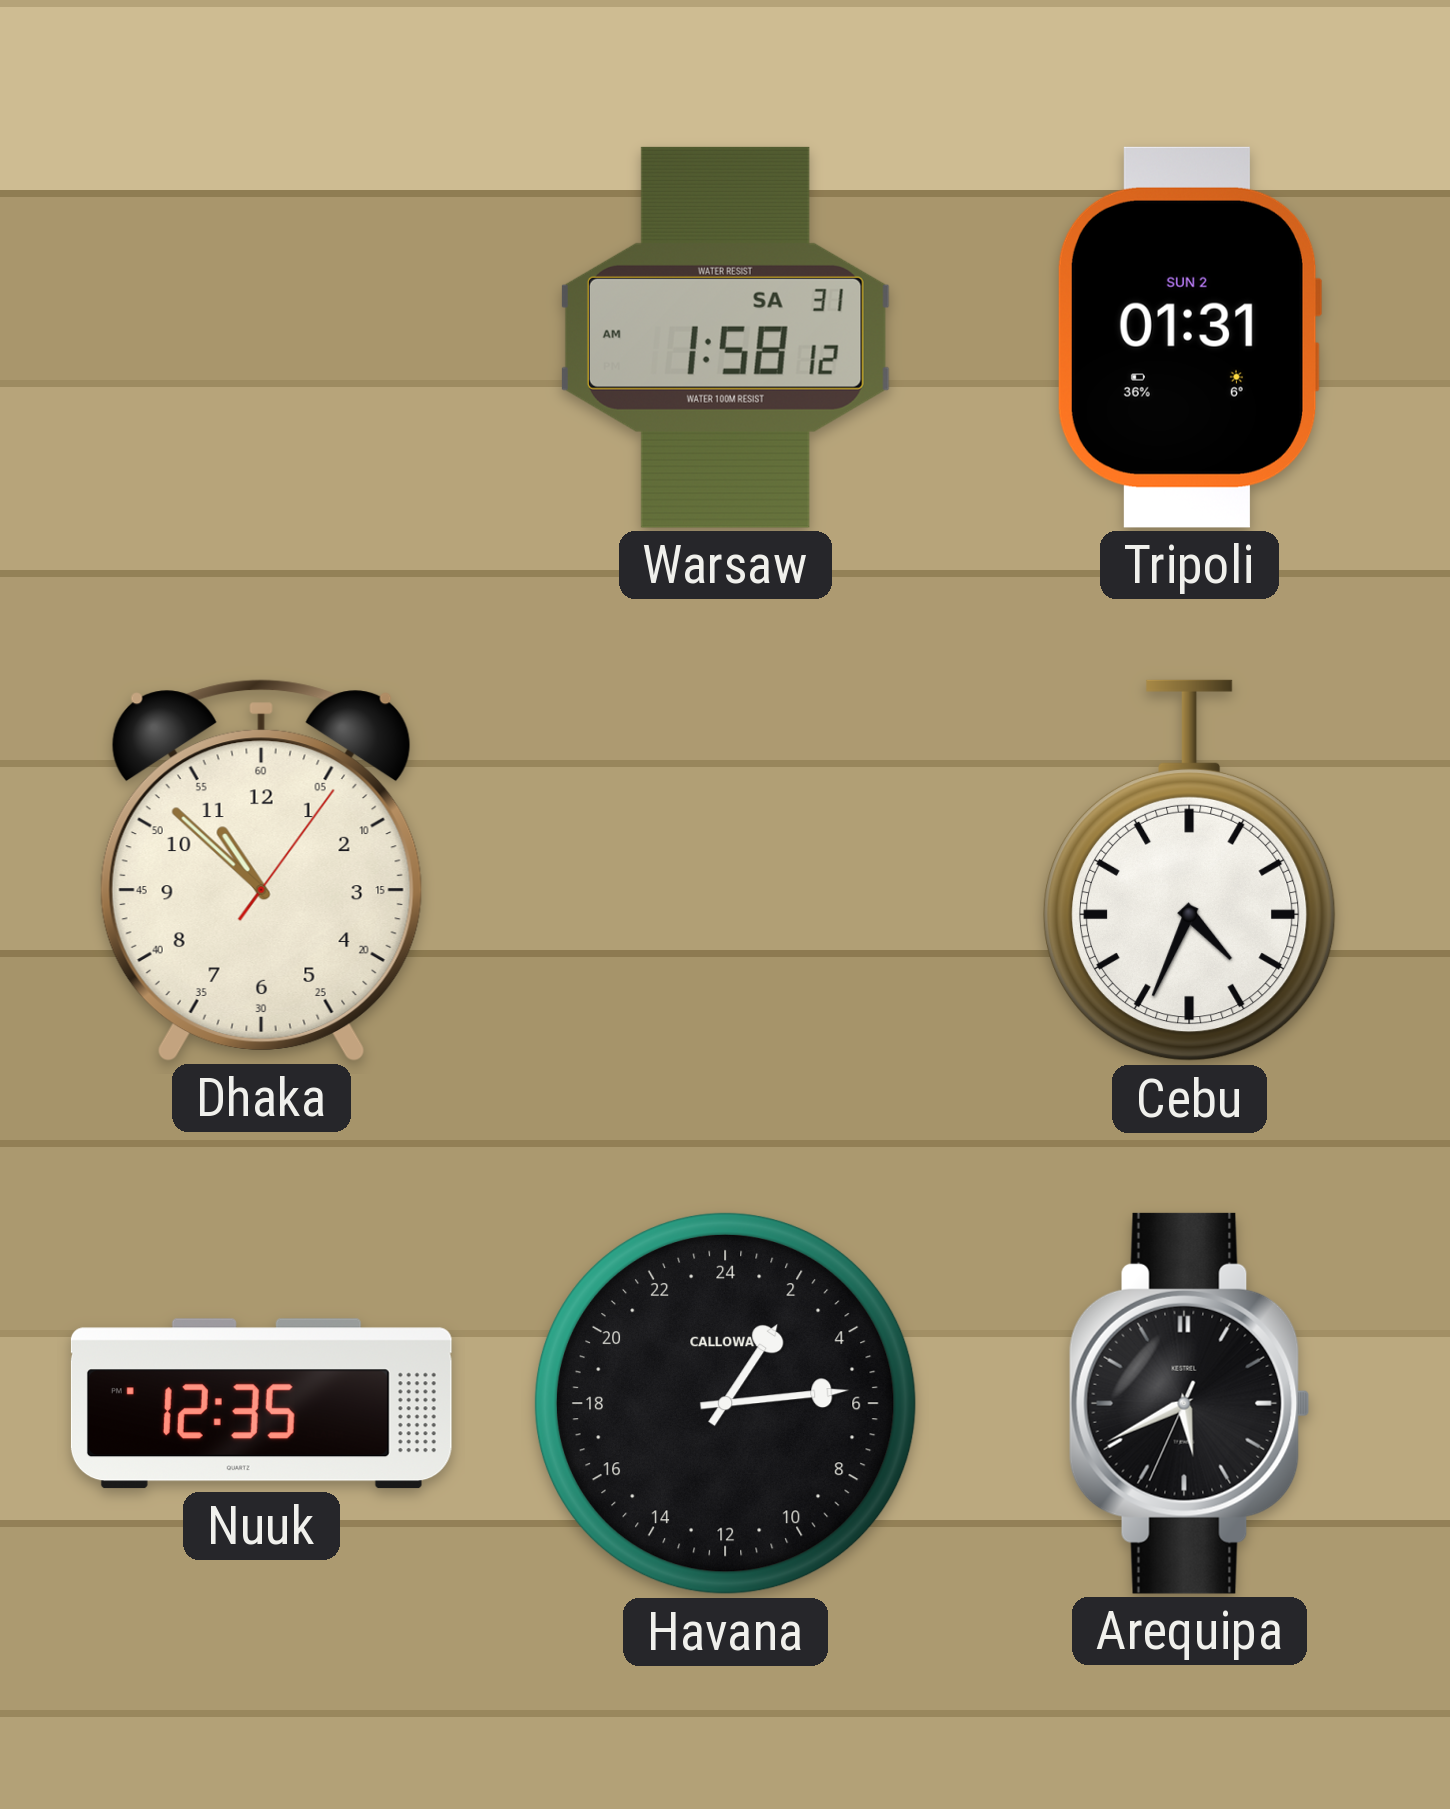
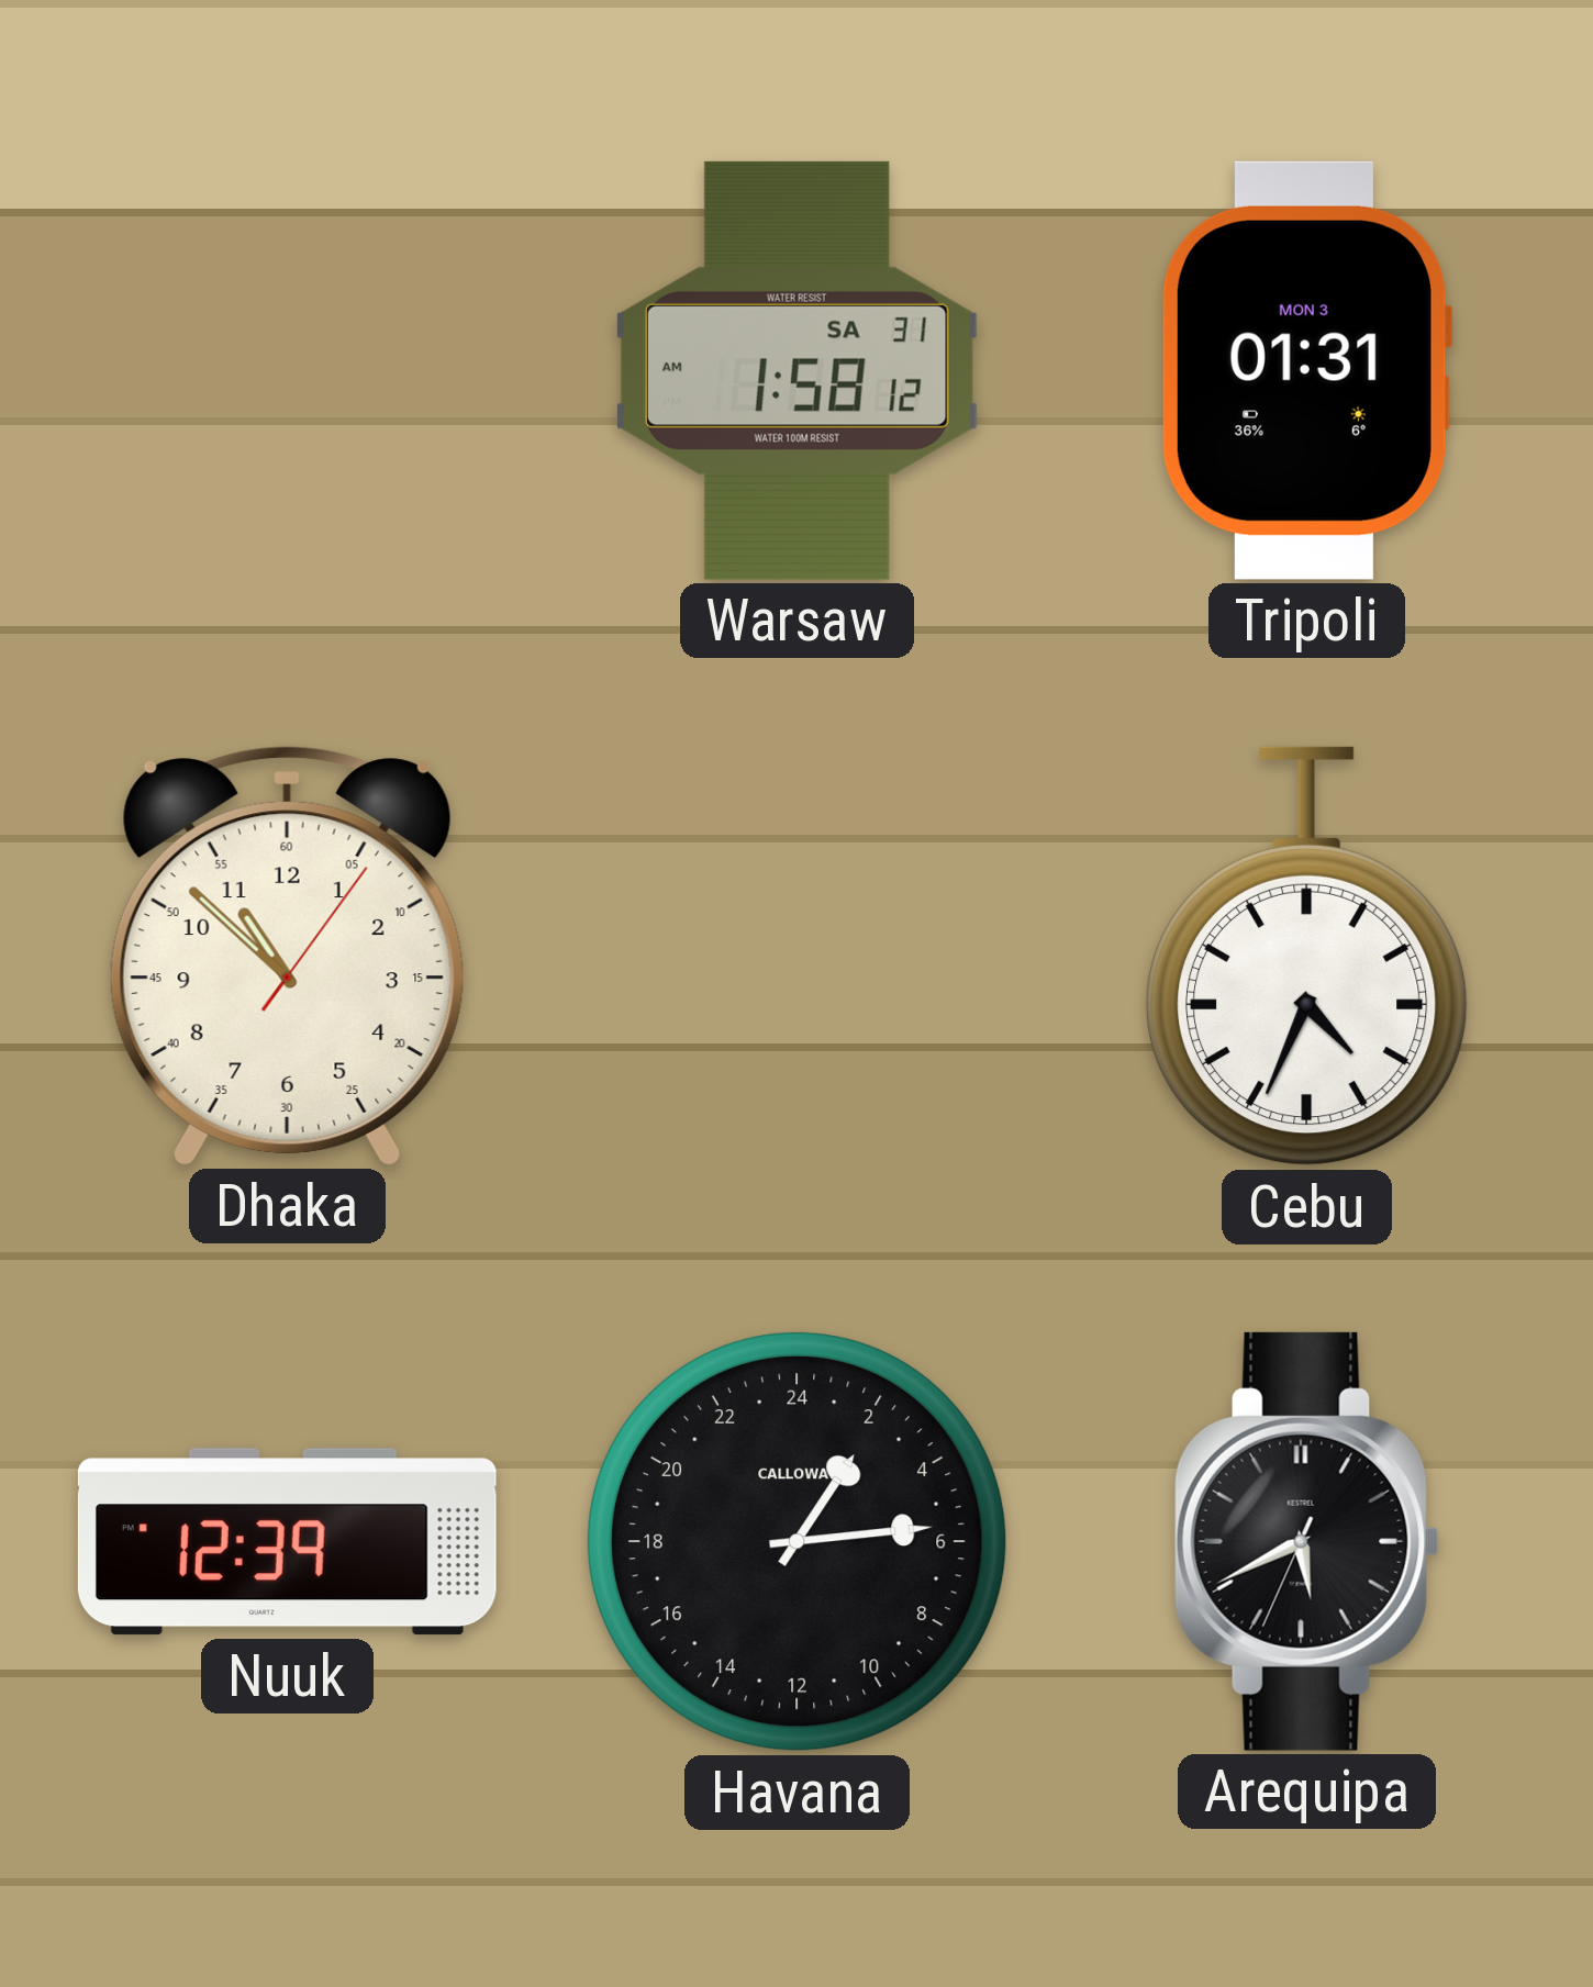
Tripoli date: SUN 2 -> MON 3 (1306, 370)
Nuuk: 12:35 -> 12:39 (287, 1542)
